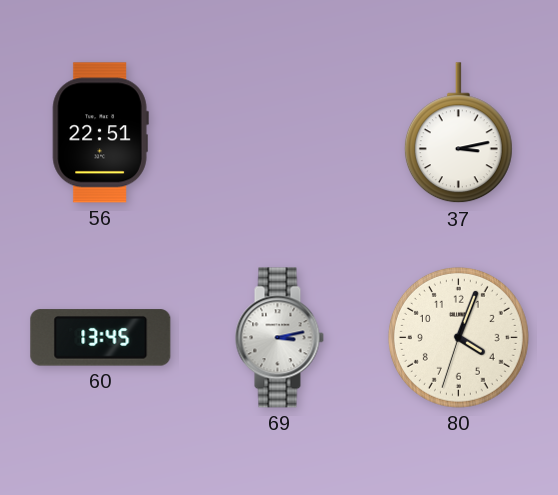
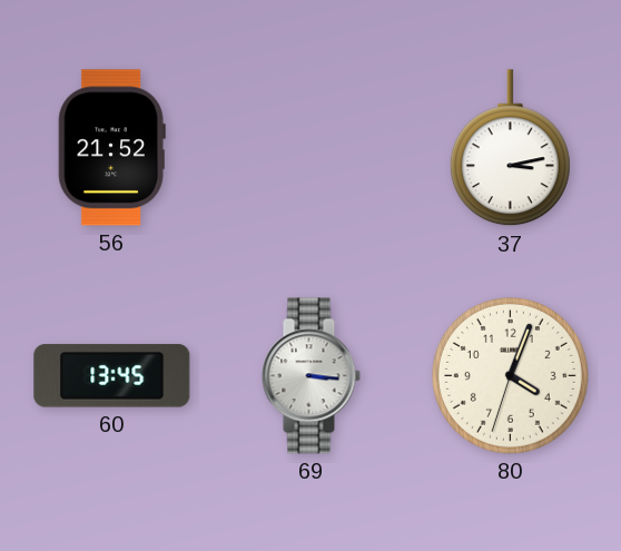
56: 22:51 -> 21:52 (111, 148)
69: 3:13 -> 3:16 (310, 376)
